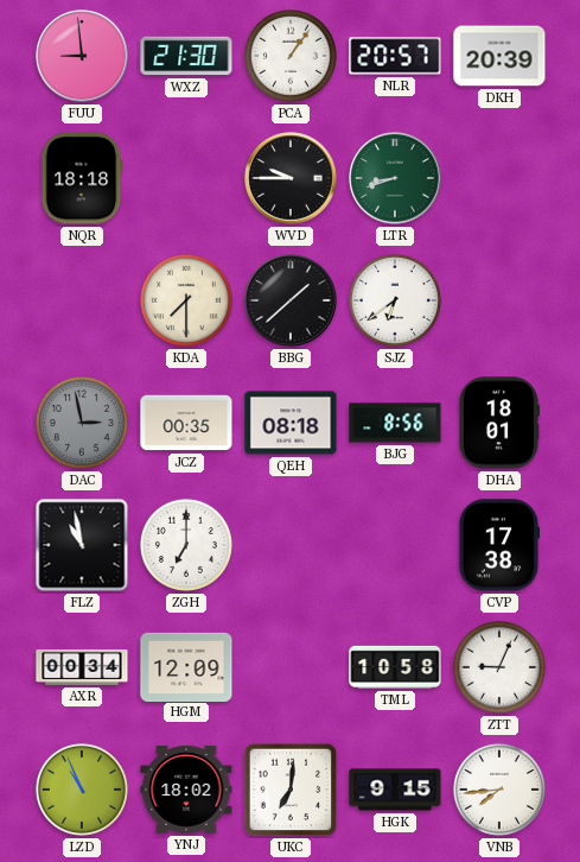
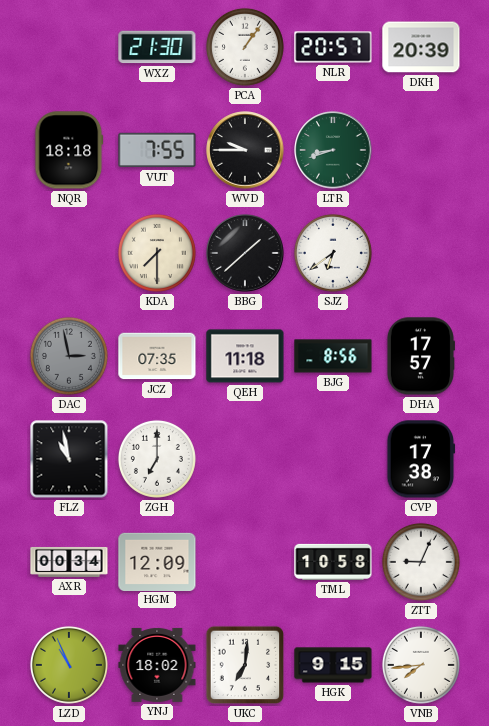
FUU: 8:59 -> none (82, 56)
VUT: none -> 7:55 (157, 150)
JCZ: 00:35 -> 07:35 (157, 356)
QEH: 08:18 -> 11:18 (245, 356)
DHA: 18:01 -> 17:57 (420, 356)
